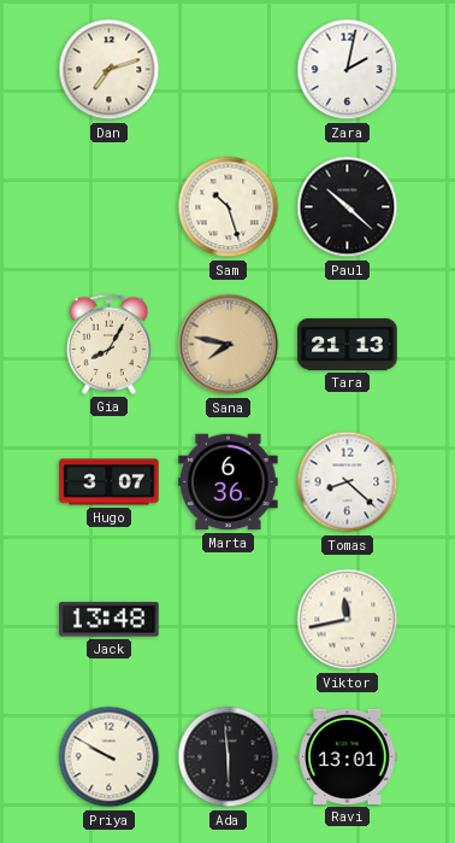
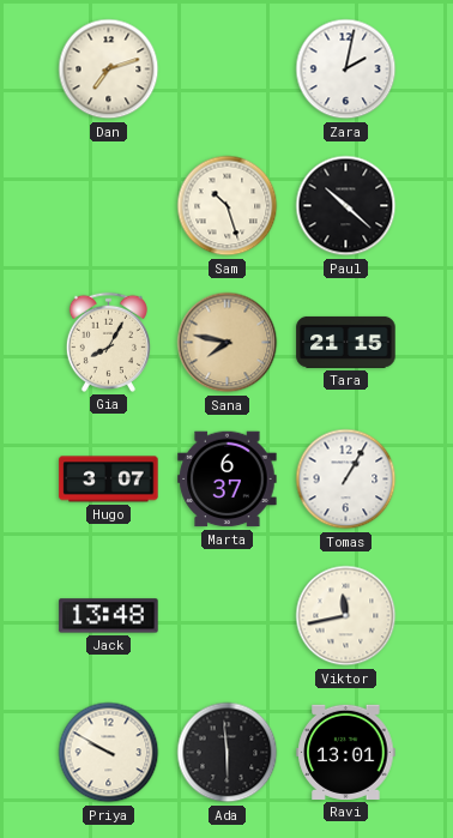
Tara: 21:13 -> 21:15 (346, 342)
Marta: 6:36 -> 6:37 (228, 480)
Tomas: 8:22 -> 1:05 (346, 480)
